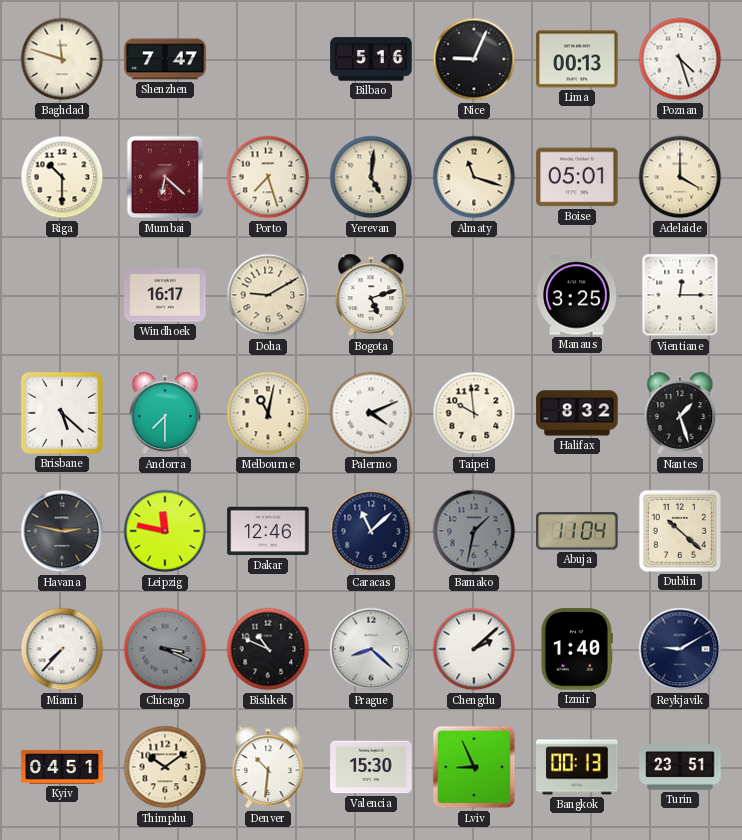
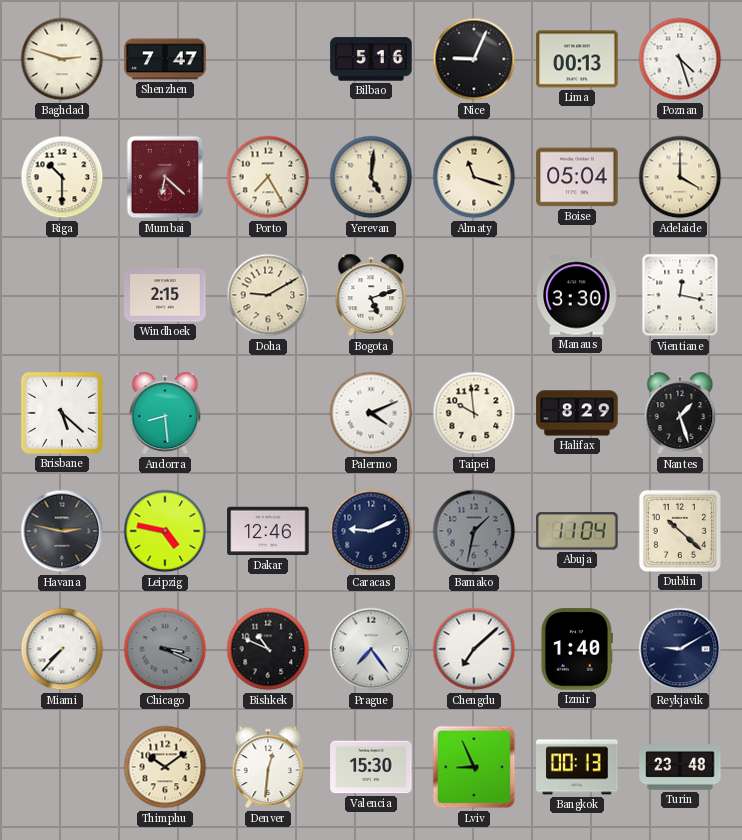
Baghdad: 11:48 -> 2:48 (62, 59)
Porto: 7:27 -> 7:25 (268, 177)
Boise: 05:01 -> 05:04 (577, 177)
Windhoek: 16:17 -> 2:15 (165, 295)
Manaus: 3:25 -> 3:30 (577, 295)
Vientiane: 12:15 -> 12:17 (680, 295)
Andorra: 7:30 -> 8:29 (165, 413)
Melbourne: 11:02 -> none (268, 413)
Halifax: 8:32 -> 8:29 (577, 413)
Leipzig: 11:47 -> 4:47 (165, 531)
Caracas: 11:08 -> 9:11 (371, 531)
Prague: 8:22 -> 7:24 (371, 649)
Chengdu: 2:08 -> 7:08 (474, 649)
Kyiv: 04:51 -> none (62, 767)
Denver: 10:31 -> 12:31 (268, 767)
Turin: 23:51 -> 23:48 (680, 767)
